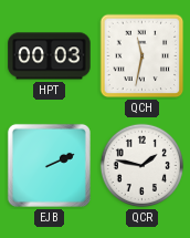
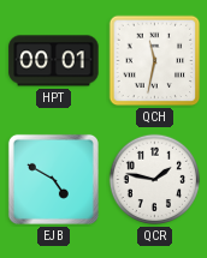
HPT: 00:03 -> 00:01 (54, 61)
EJB: 2:11 -> 4:50 (53, 179)
